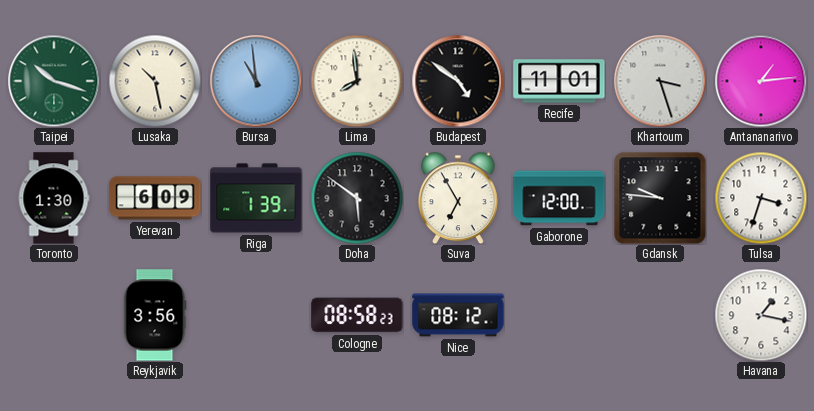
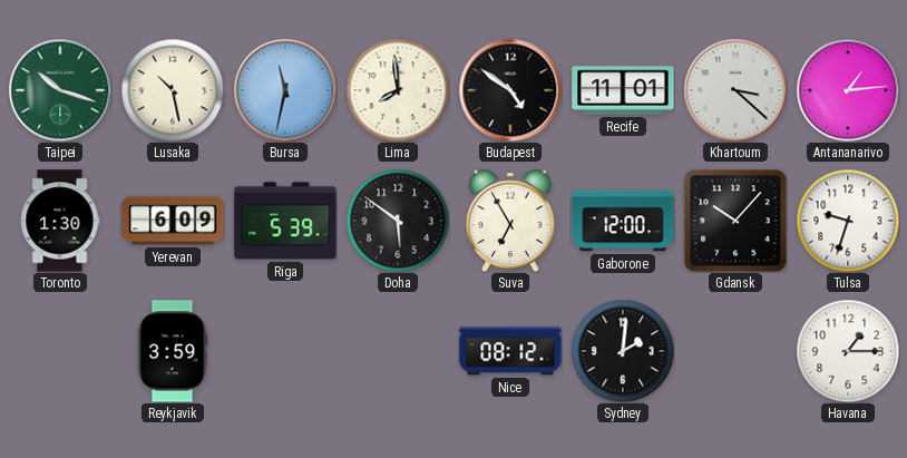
Bursa: 10:59 -> 11:32 (285, 90)
Khartoum: 3:27 -> 3:22 (735, 90)
Riga: 1:39 -> 5:39 (285, 221)
Gdansk: 9:46 -> 10:07 (735, 221)
Tulsa: 3:33 -> 9:33 (848, 221)
Reykjavik: 3:56 -> 3:59 (173, 351)
Cologne: 08:58 -> none (357, 315)
Sydney: none -> 2:01 (623, 351)
Havana: 1:17 -> 1:15 (848, 351)
